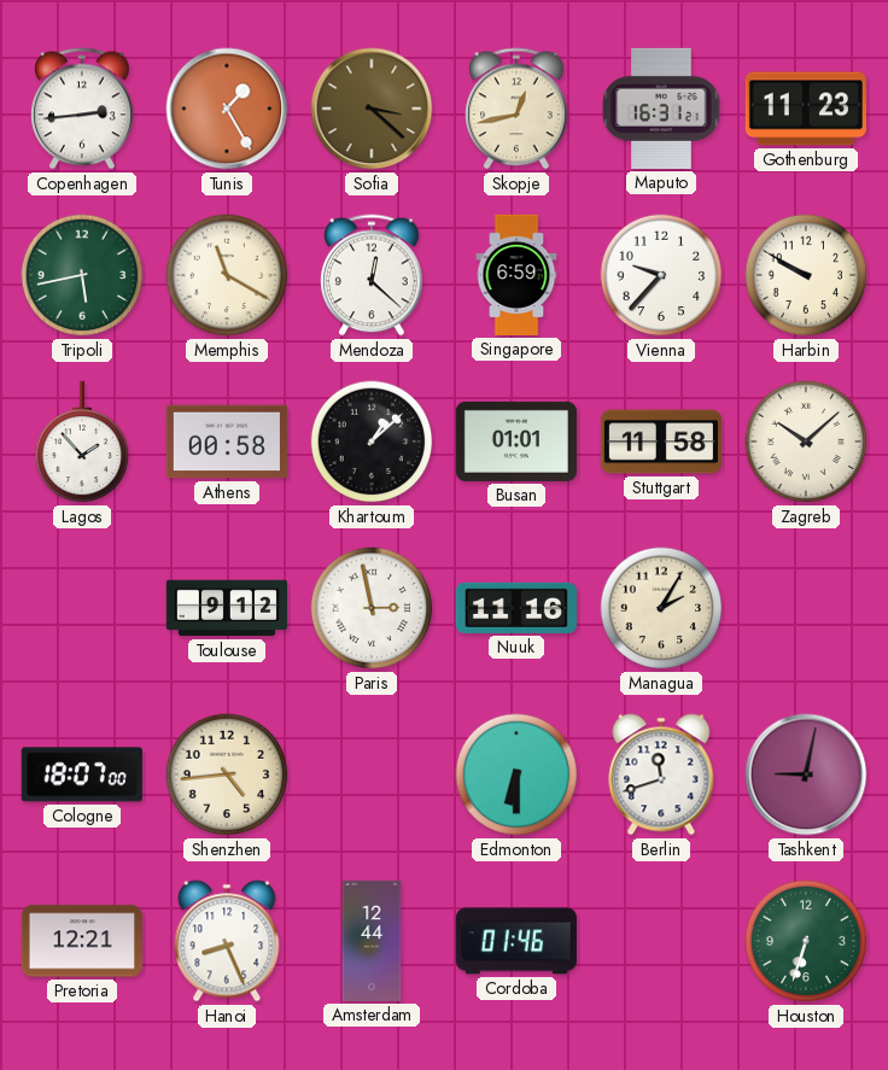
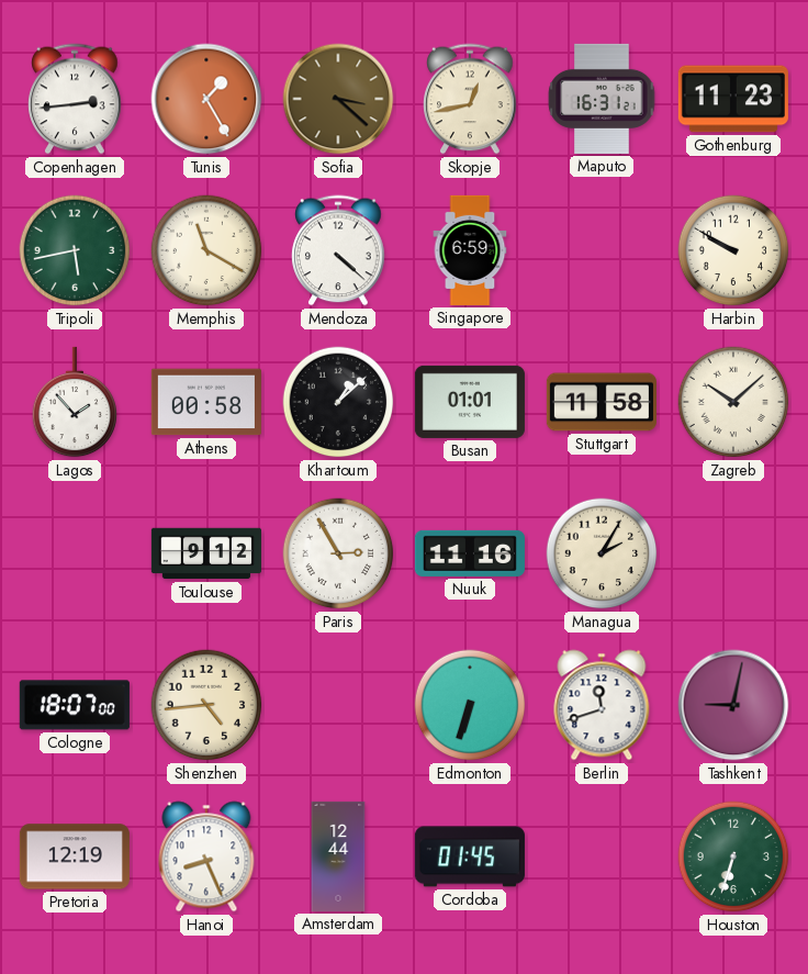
Mendoza: 12:22 -> 4:22 (338, 250)
Vienna: 9:37 -> none (661, 275)
Paris: 2:58 -> 2:55 (338, 553)
Edmonton: 6:30 -> 6:33 (470, 705)
Pretoria: 12:21 -> 12:19 (75, 857)
Cordoba: 01:46 -> 01:45 (470, 857)
